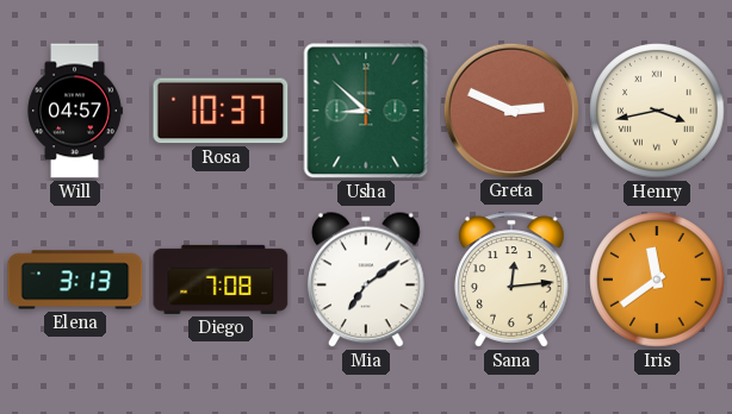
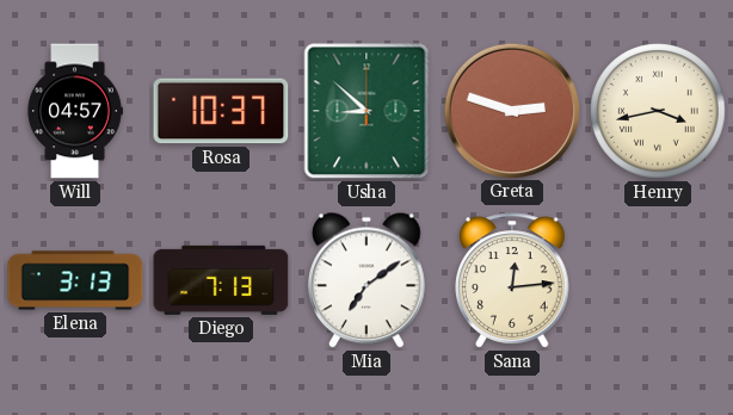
Greta: 2:49 -> 2:48 (511, 110)
Diego: 7:08 -> 7:13 (221, 280)
Iris: 11:39 -> none (657, 280)
